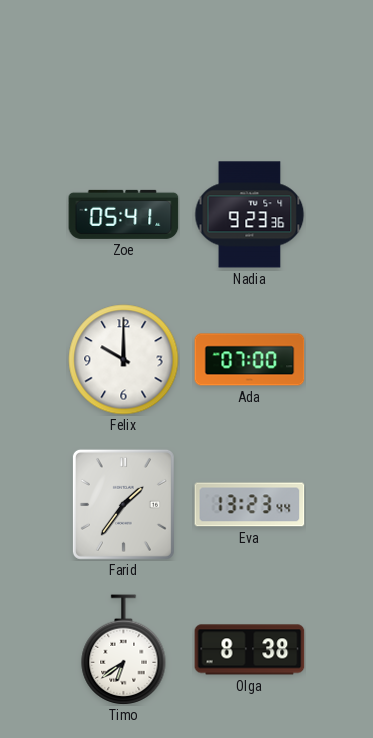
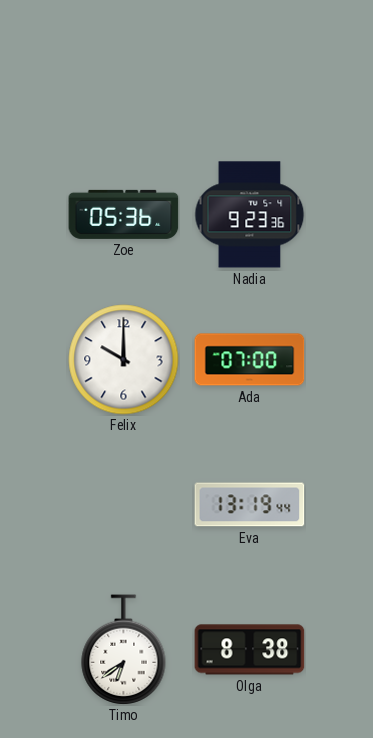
Zoe: 05:41 -> 05:36 (124, 214)
Farid: 1:36 -> none (123, 504)
Eva: 13:23 -> 13:19 (250, 505)
